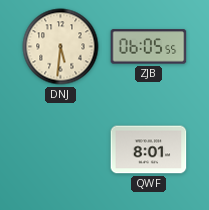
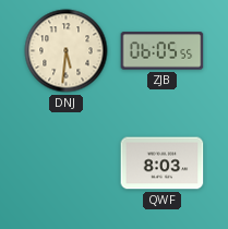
QWF: 8:01 -> 8:03 (163, 164)
